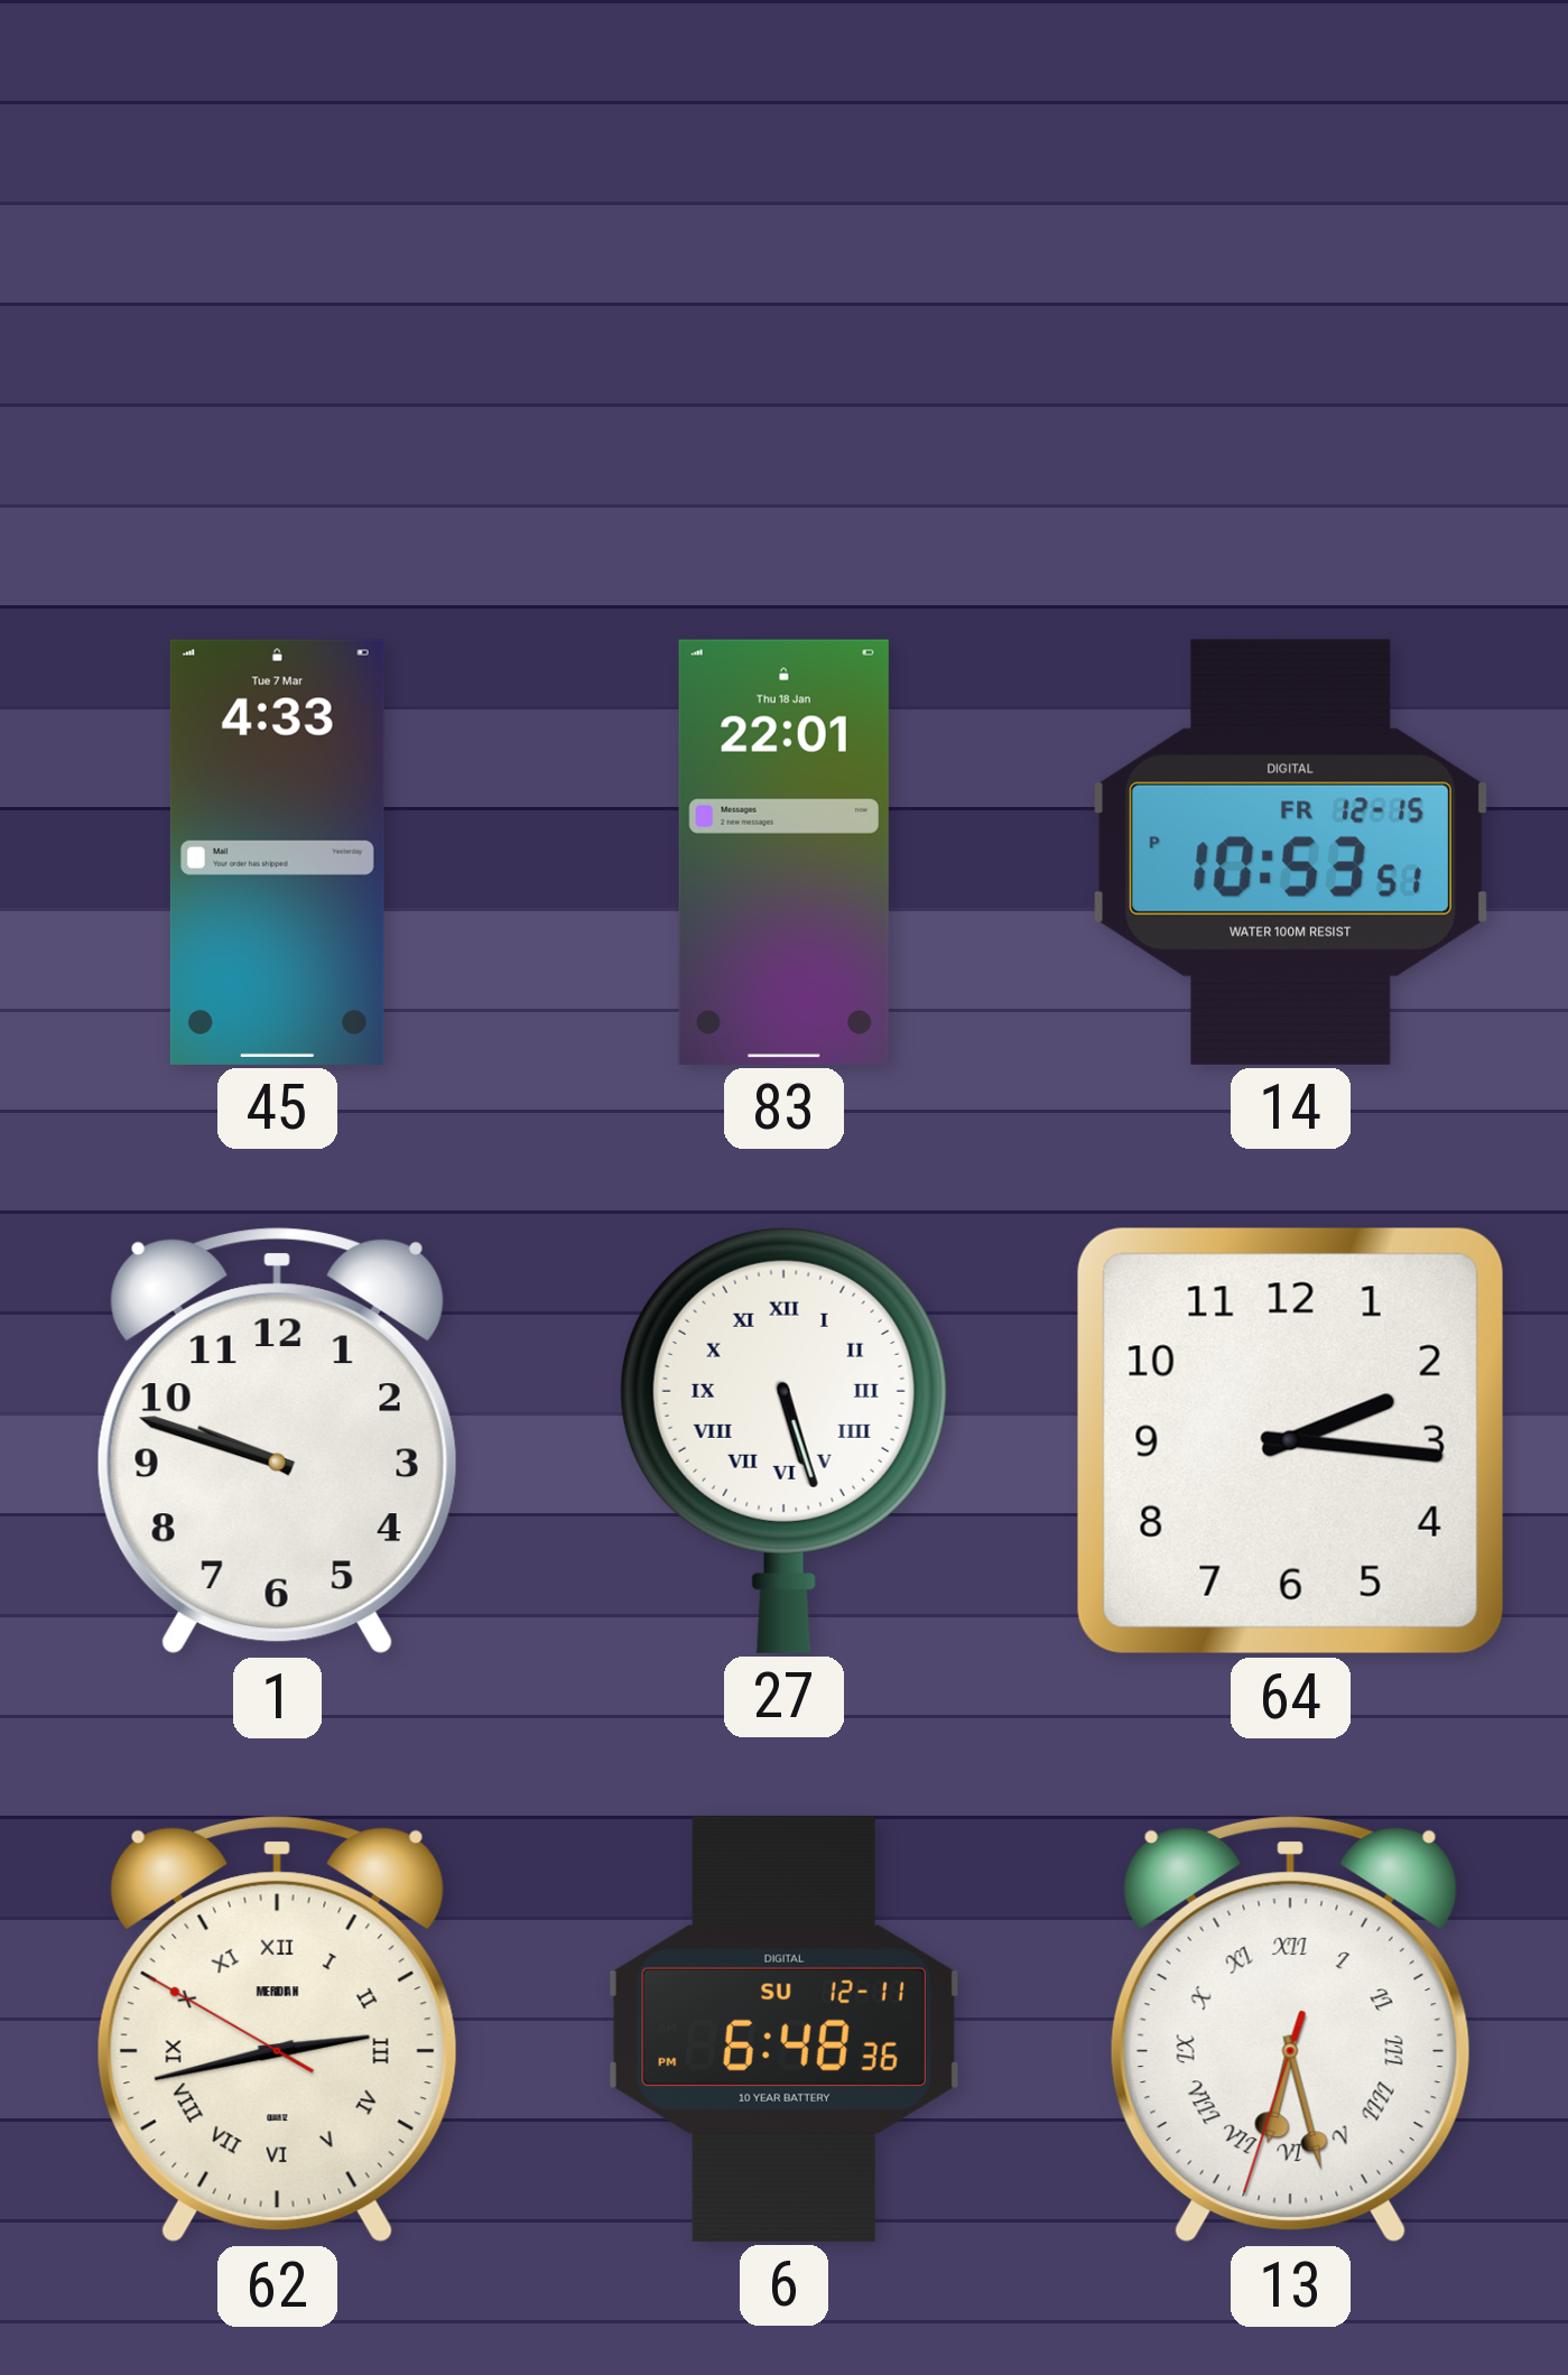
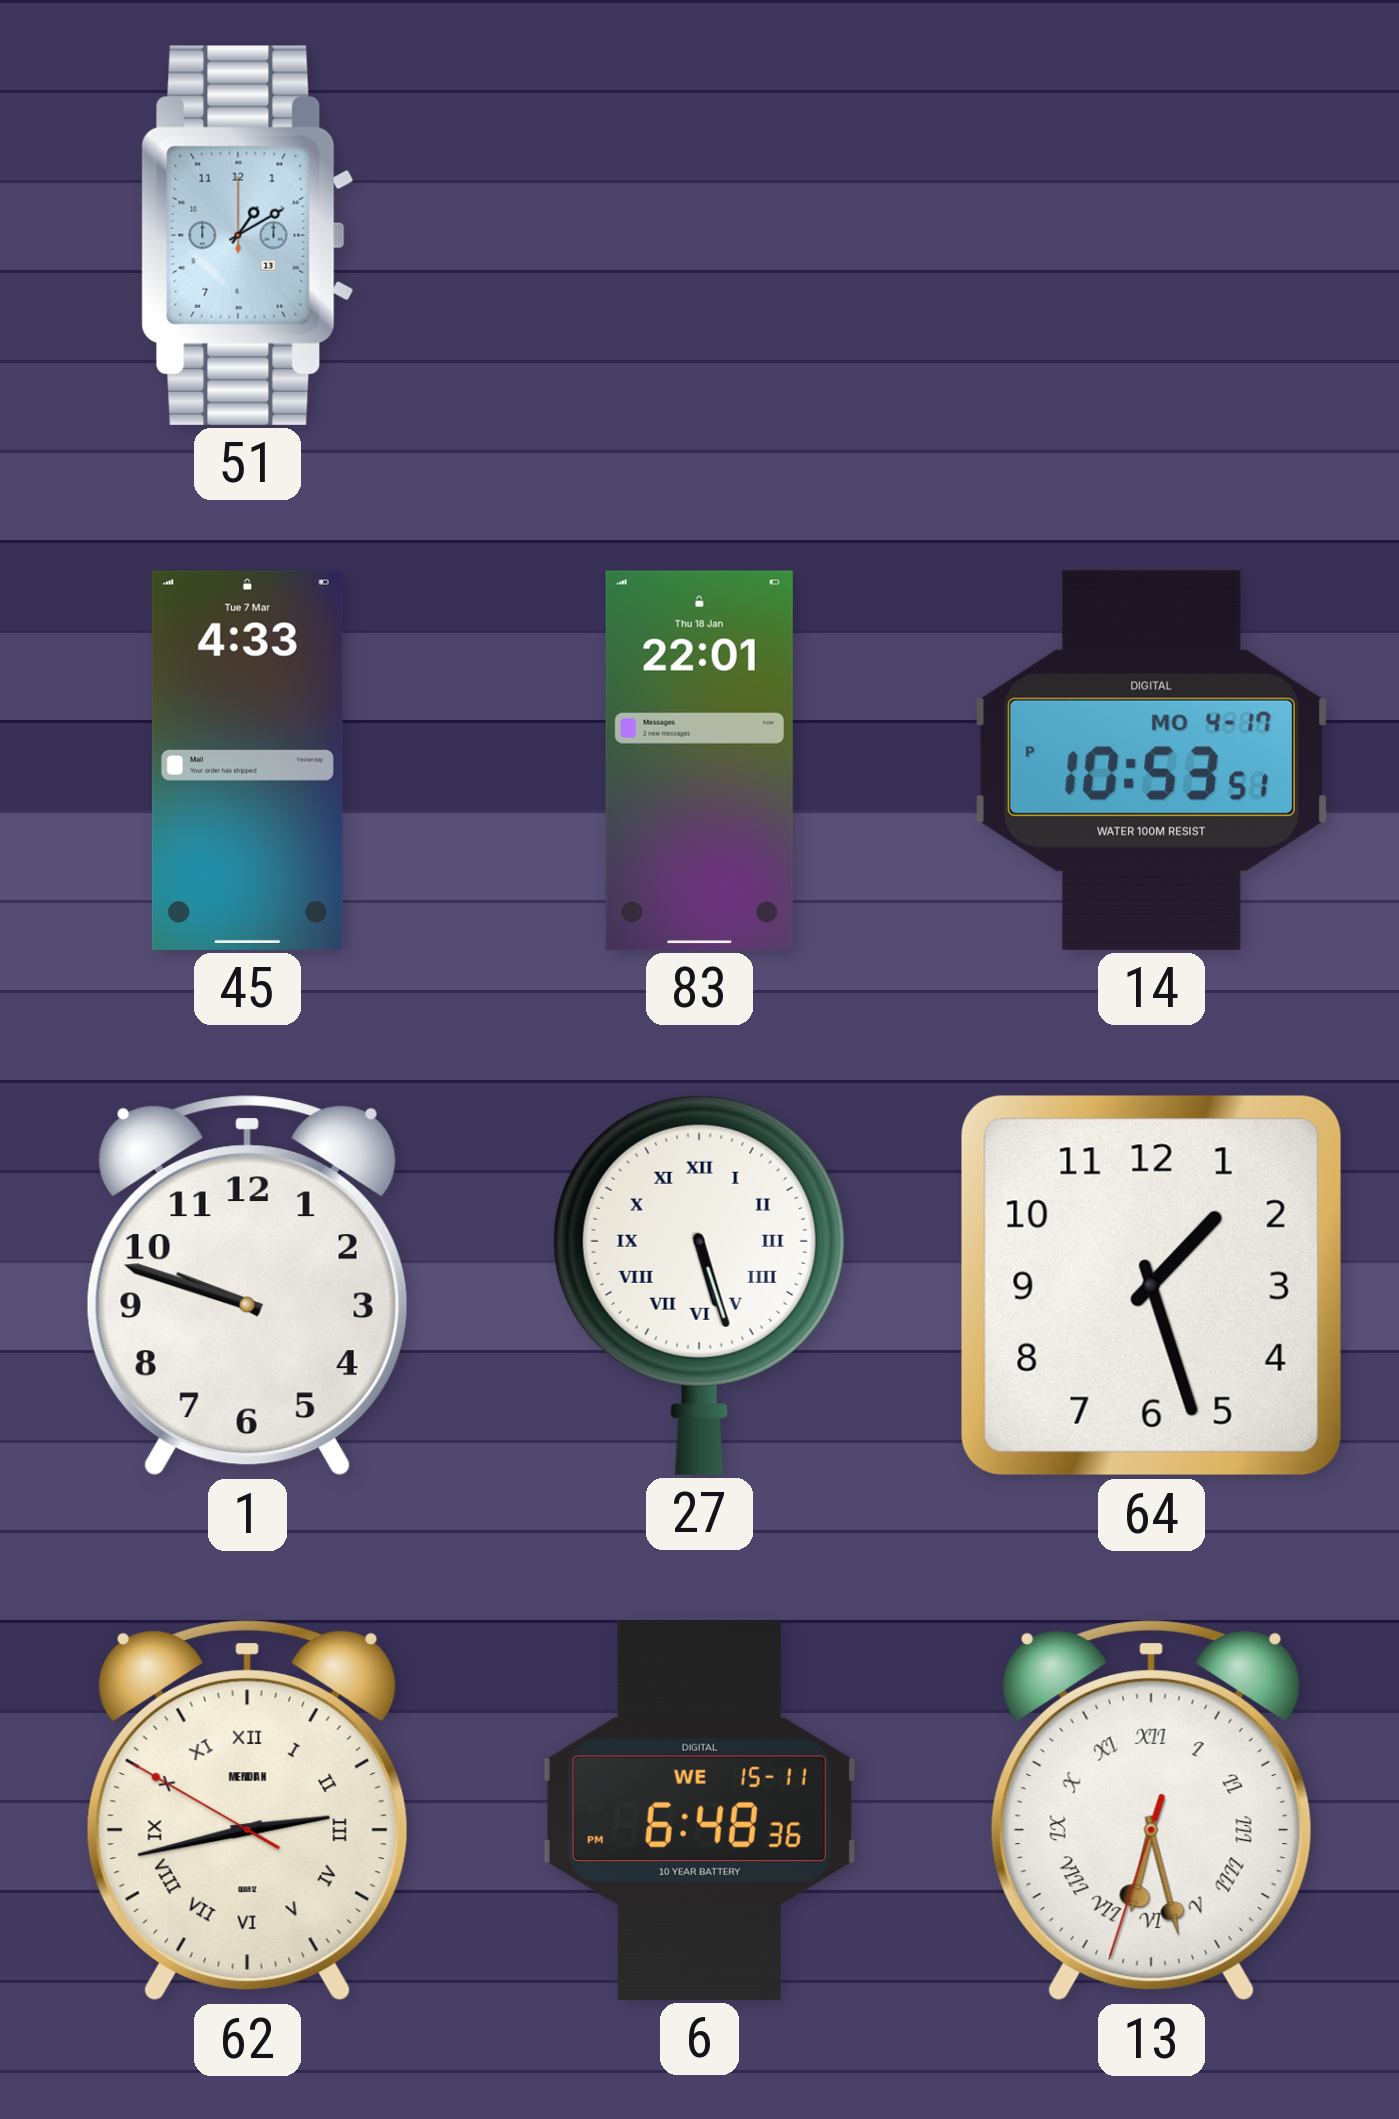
51: none -> 1:10 (248, 235)
14 date: FR 12-15 -> MO 4-17 (1151, 760)
64: 2:16 -> 1:27 (1151, 1285)
6 date: SU 12-11 -> WE 15-11 (699, 1810)
